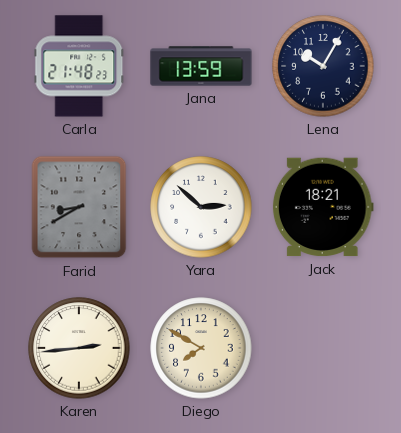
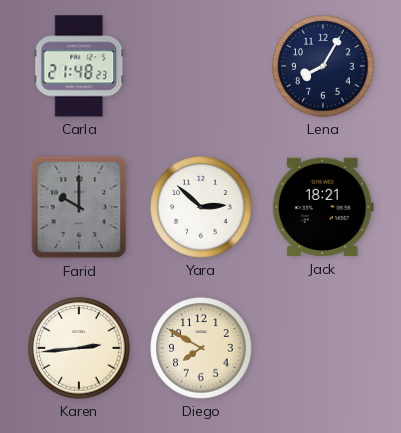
Jana: 13:59 -> none (201, 66)
Lena: 10:05 -> 8:05 (323, 66)
Farid: 8:40 -> 10:00 (79, 207)
